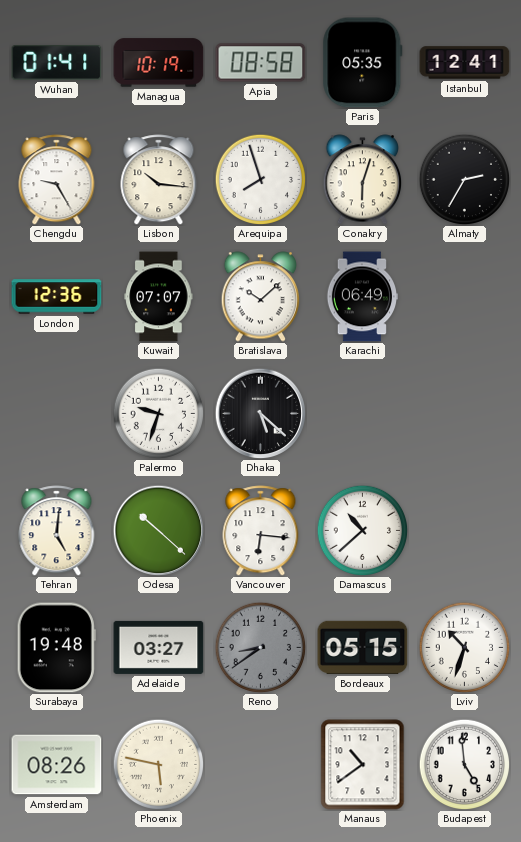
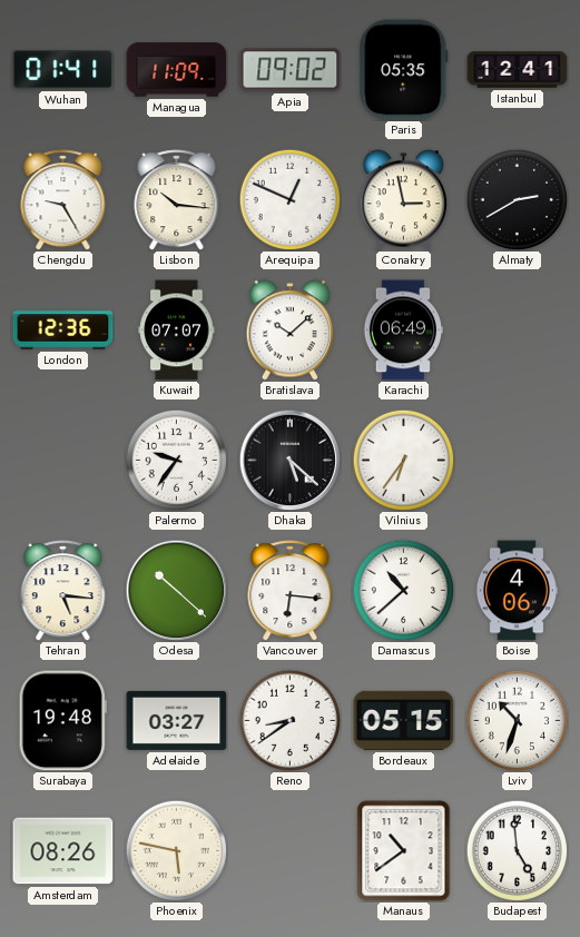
Managua: 10:19 -> 11:09 (177, 70)
Apia: 08:58 -> 09:02 (291, 70)
Arequipa: 7:57 -> 12:49 (289, 199)
Conakry: 6:03 -> 2:58 (404, 200)
Almaty: 2:35 -> 2:40 (517, 199)
Palermo: 9:33 -> 9:36 (176, 460)
Vilnius: none -> 6:36 (403, 460)
Tehran: 5:01 -> 5:16 (63, 591)
Boise: none -> 4:06 (515, 591)
Reno dial: grey -> white (289, 720)
